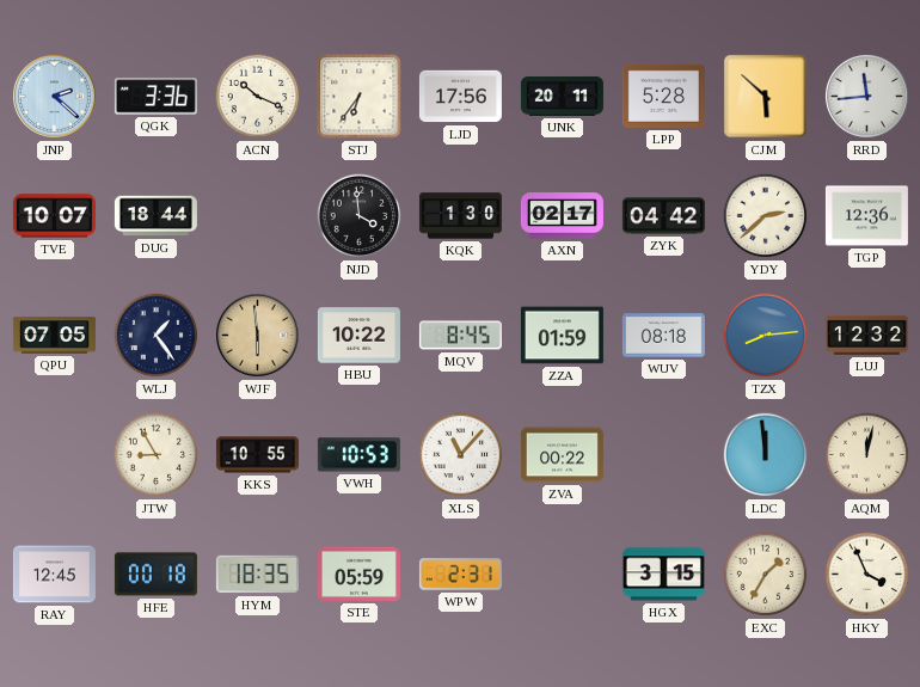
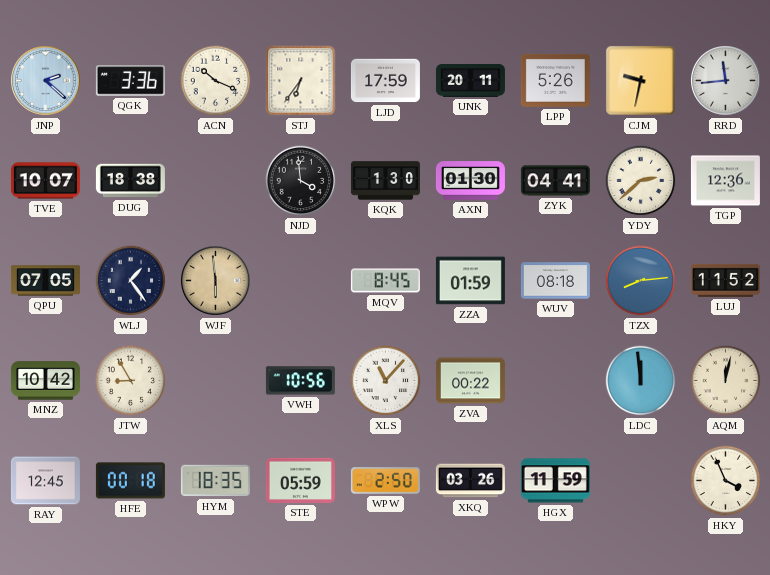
LJD: 17:56 -> 17:59 (385, 81)
LPP: 5:28 -> 5:26 (555, 80)
CJM: 5:52 -> 9:32 (641, 81)
DUG: 18:44 -> 18:38 (130, 181)
AXN: 02:17 -> 01:30 (470, 181)
ZYK: 04:42 -> 04:41 (555, 181)
HBU: 10:22 -> none (358, 336)
LUJ: 12:32 -> 11:52 (725, 280)
MNZ: none -> 10:42 (45, 381)
KKS: 10:55 -> none (257, 455)
VWH: 10:53 -> 10:56 (300, 381)
WPW: 2:31 -> 2:50 (385, 481)
XKQ: none -> 03:26 (470, 481)
HGX: 3:15 -> 11:59 (555, 481)
EXC: 1:35 -> none (766, 575)
